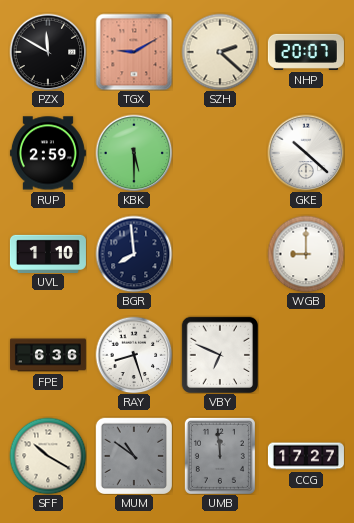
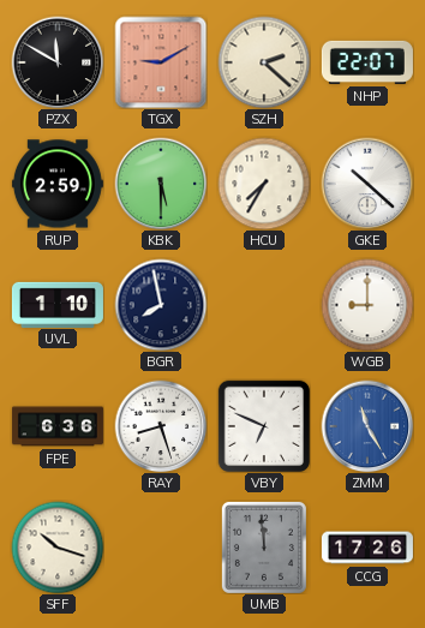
NHP: 20:07 -> 22:07 (367, 62)
HCU: none -> 7:35 (264, 184)
BGR: 7:59 -> 7:58 (161, 305)
ZMM: none -> 11:25 (367, 426)
SFF: 10:20 -> 10:18 (58, 548)
MUM: 10:51 -> none (133, 455)
CCG: 17:27 -> 17:26 (367, 548)
